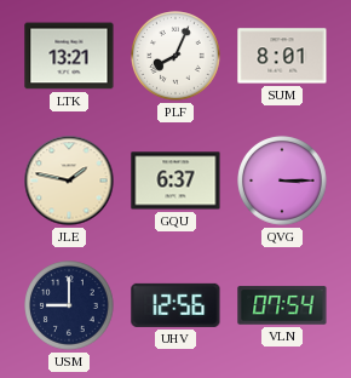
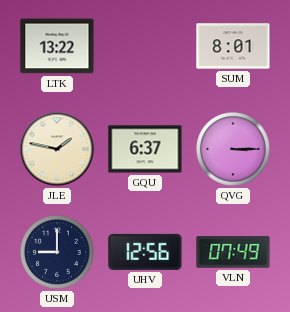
LTK: 13:21 -> 13:22 (57, 46)
PLF: 8:04 -> none (175, 56)
VLN: 07:54 -> 07:49 (233, 252)
